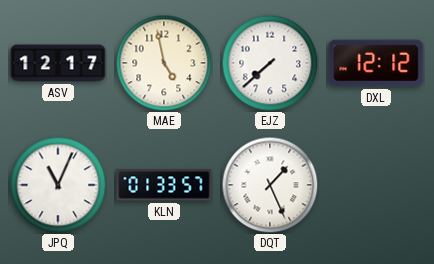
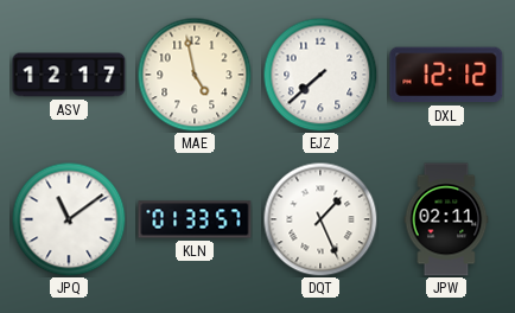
JPQ: 11:04 -> 11:09 (69, 219)
JPW: none -> 02:11 (446, 219)
